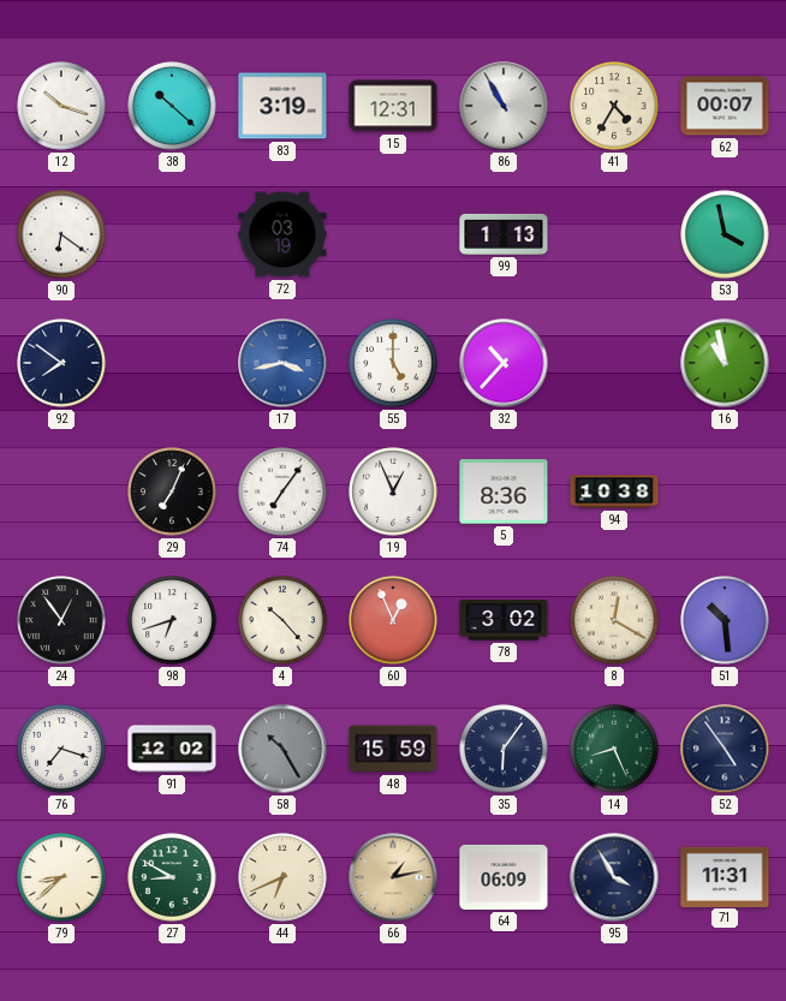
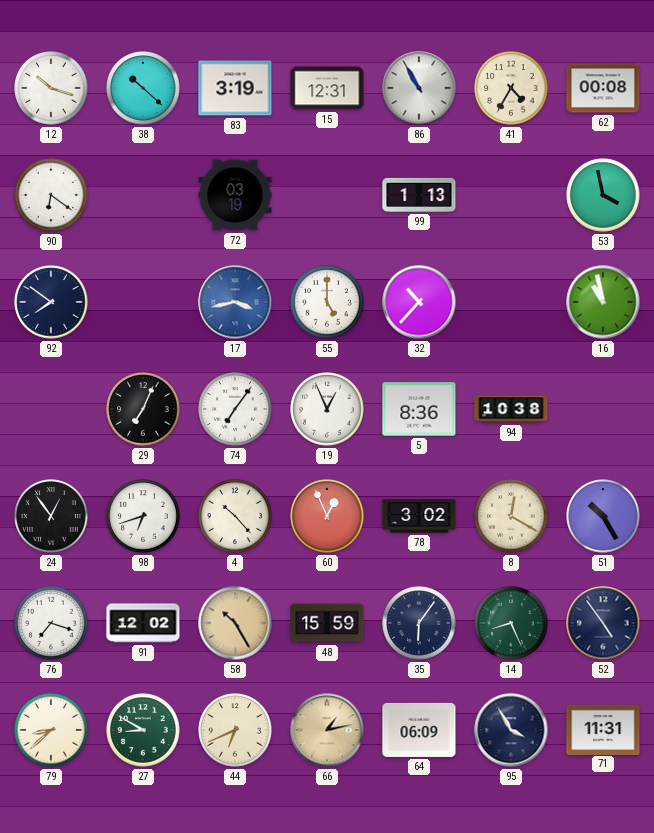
62: 00:07 -> 00:08 (603, 88)
51: 10:29 -> 10:25 (603, 516)
58 dial: grey -> champagne (235, 623)
